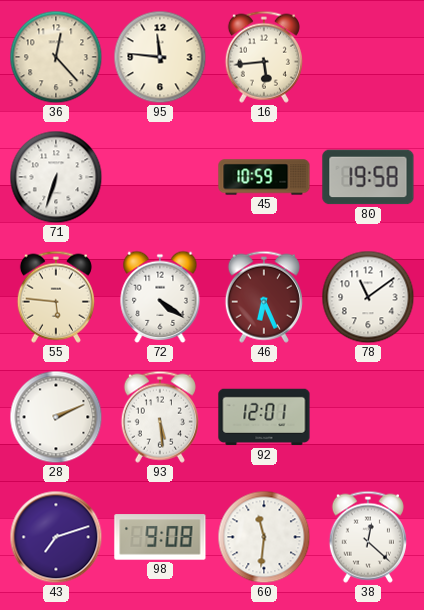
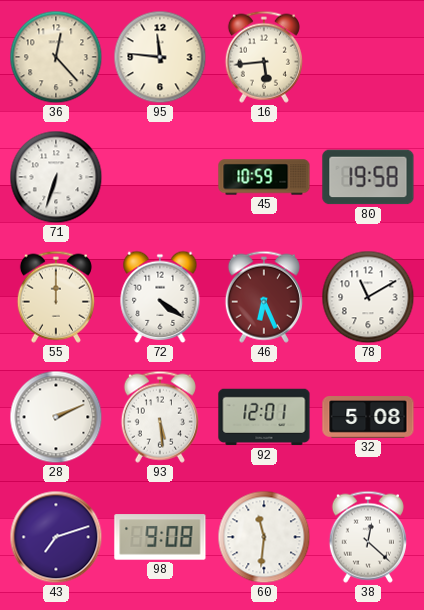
55: 5:46 -> 12:00 (56, 297)
78: 11:09 -> 11:10 (368, 297)
32: none -> 5:08 (368, 418)
